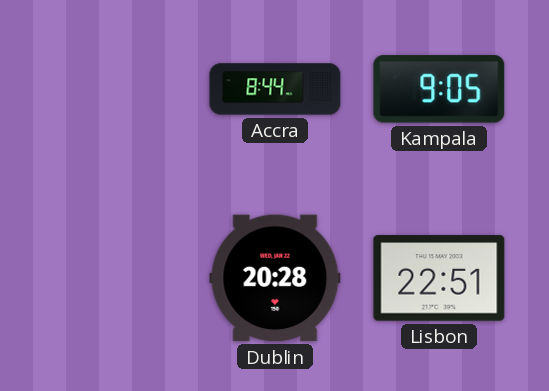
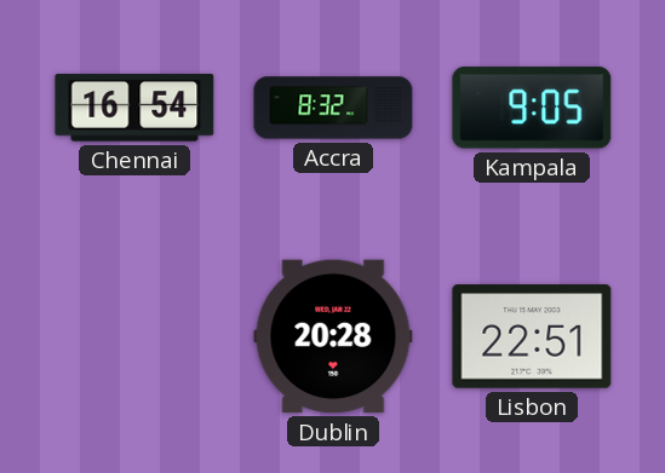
Chennai: none -> 16:54 (134, 108)
Accra: 8:44 -> 8:32 (333, 108)
